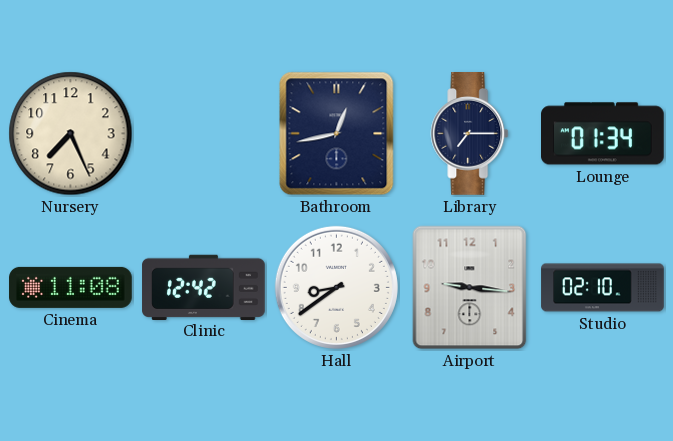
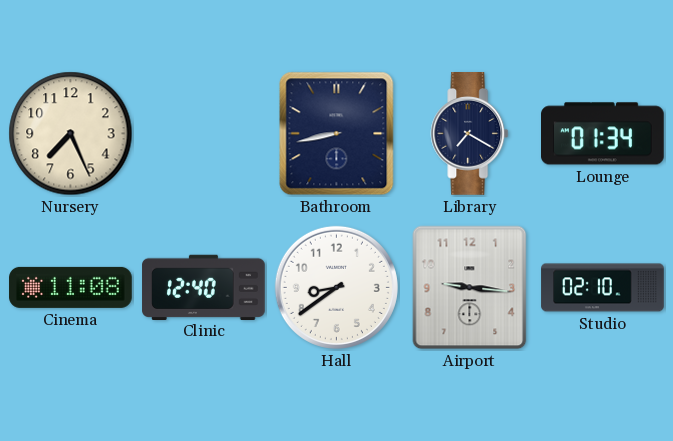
Bathroom: 12:43 -> 8:43 (337, 134)
Library: 7:15 -> 7:20 (470, 134)
Clinic: 12:42 -> 12:40 (204, 287)
